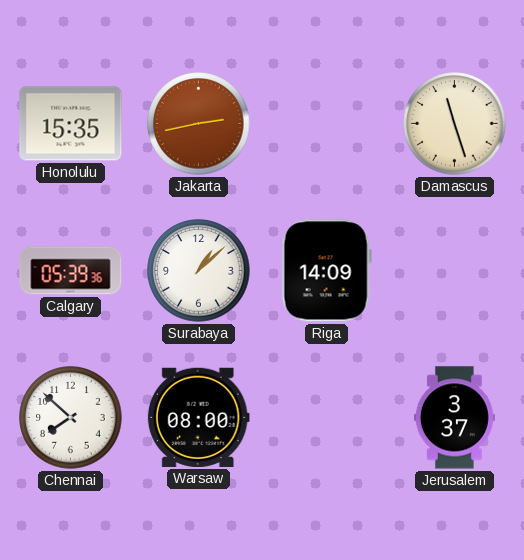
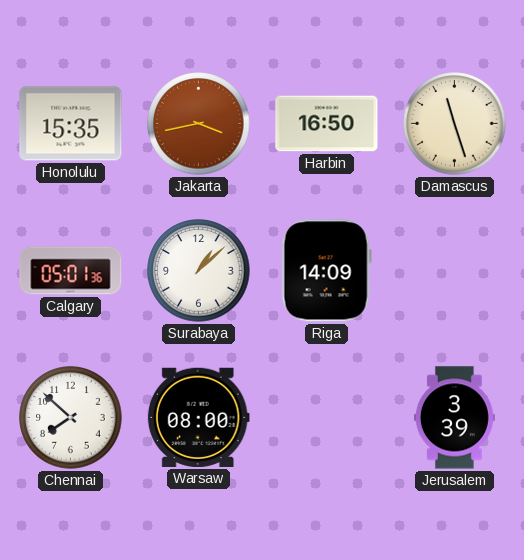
Jakarta: 2:43 -> 3:43 (199, 124)
Harbin: none -> 16:50 (327, 124)
Calgary: 05:39 -> 05:01 (71, 271)
Jerusalem: 3:37 -> 3:39 (454, 418)
